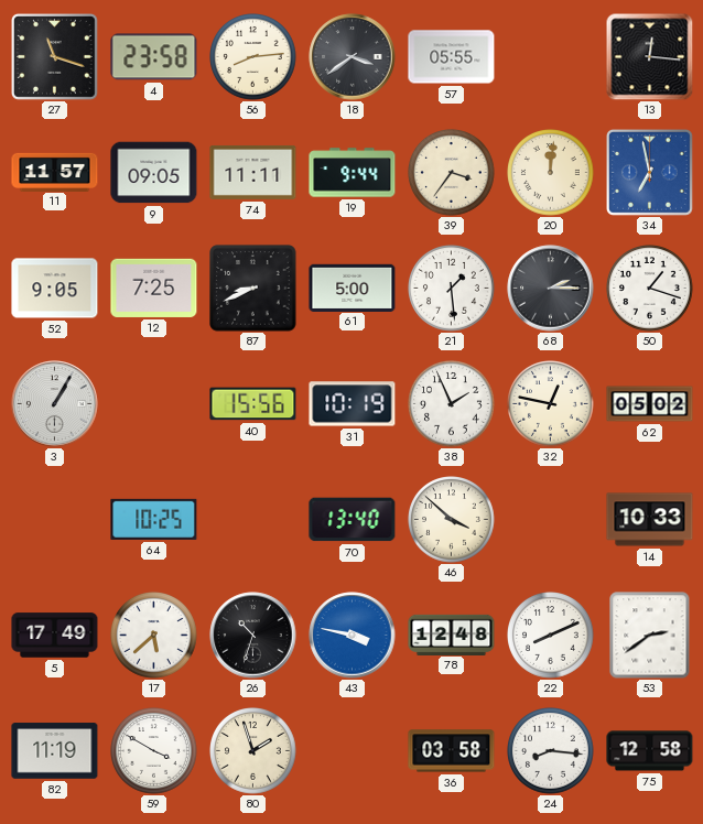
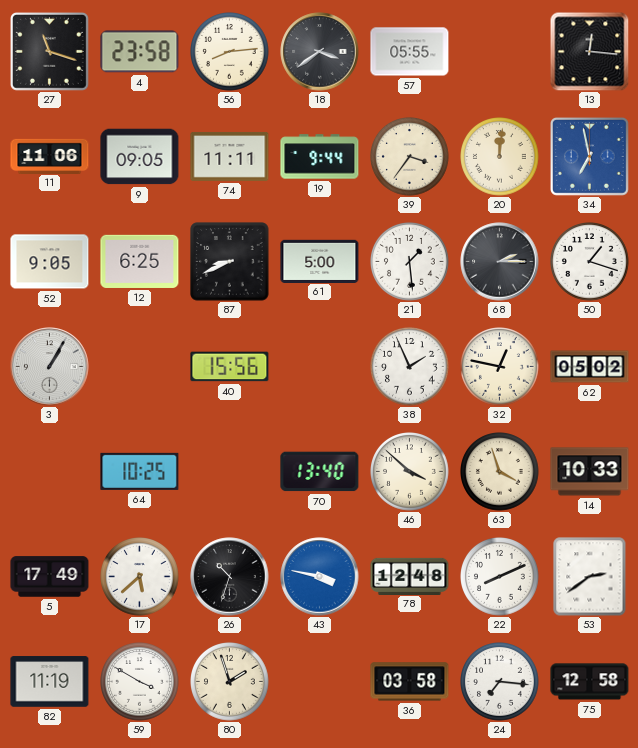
11: 11:57 -> 11:06 (50, 156)
12: 7:25 -> 6:25 (140, 261)
31: 10:19 -> none (353, 404)
63: none -> 3:57 (500, 472)
24: 8:16 -> 7:16 (500, 682)
